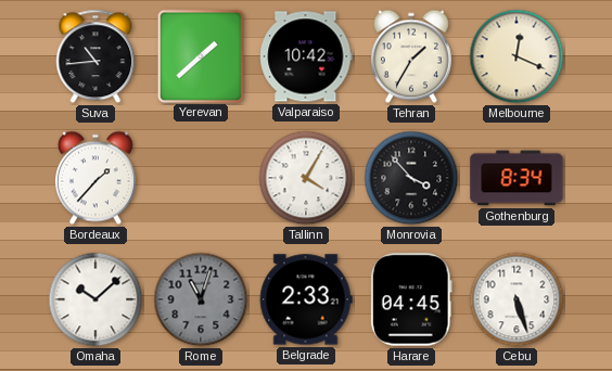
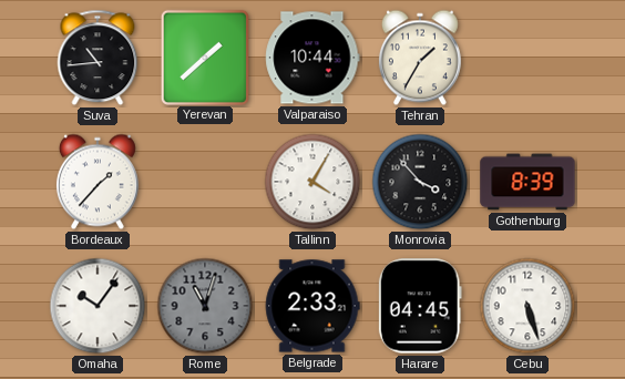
Valparaiso: 10:42 -> 10:44 (312, 58)
Melbourne: 12:19 -> none (517, 56)
Gothenburg: 8:34 -> 8:39 (527, 182)
Omaha: 10:08 -> 10:06 (98, 306)
